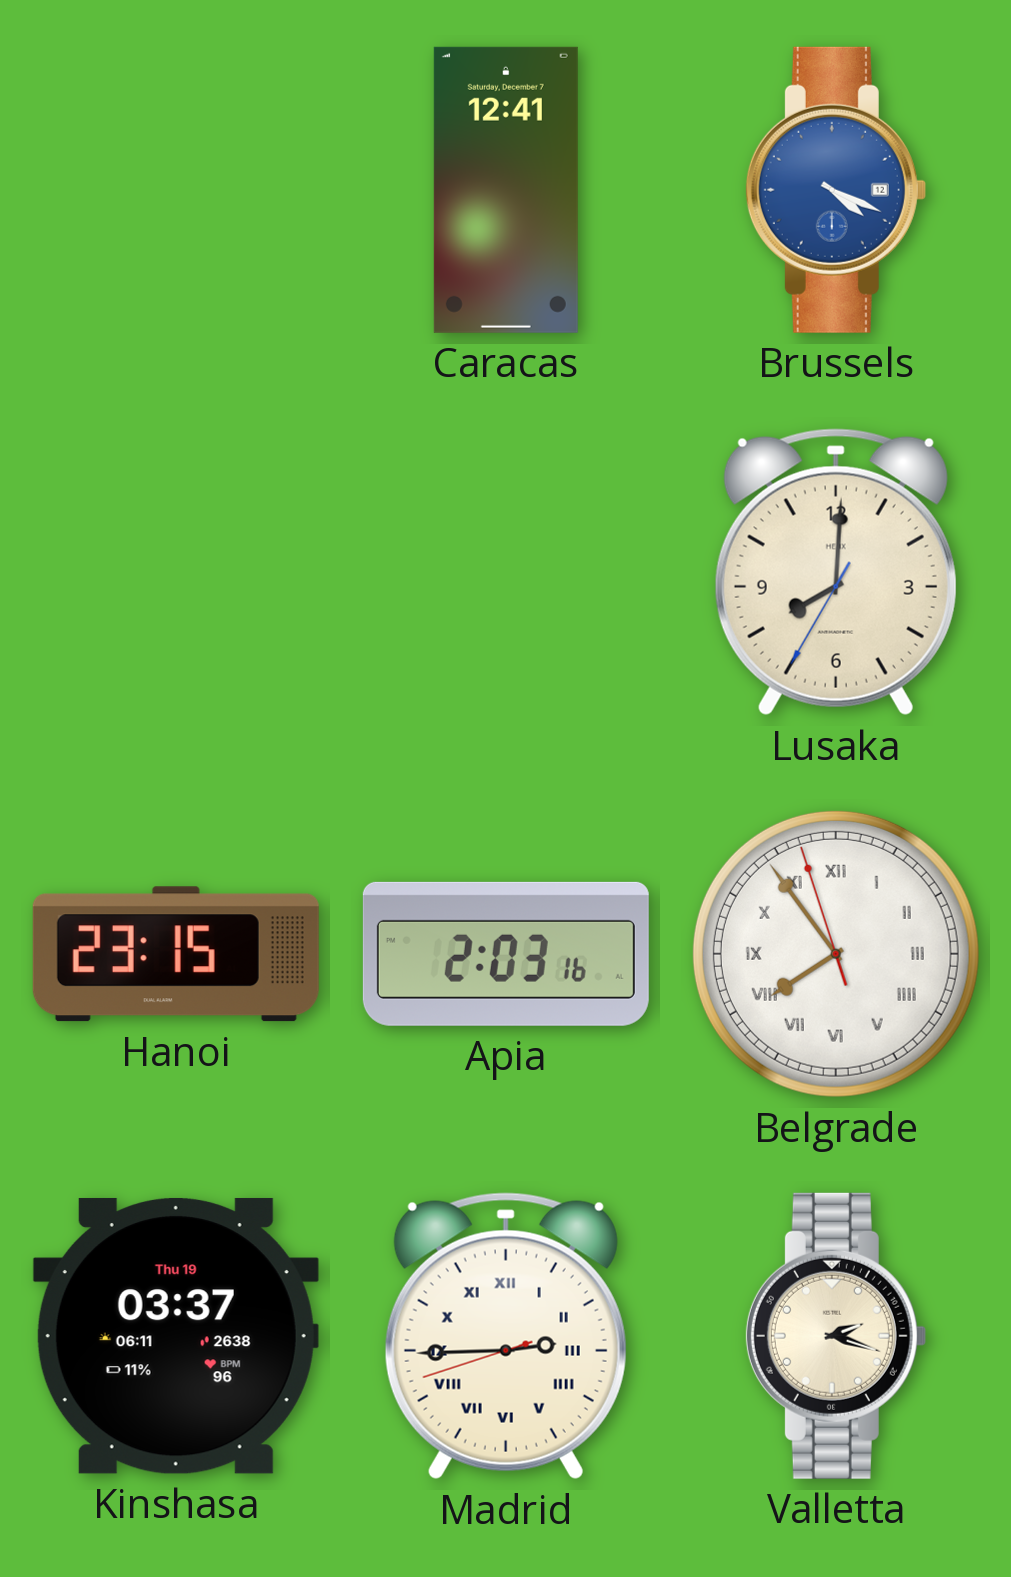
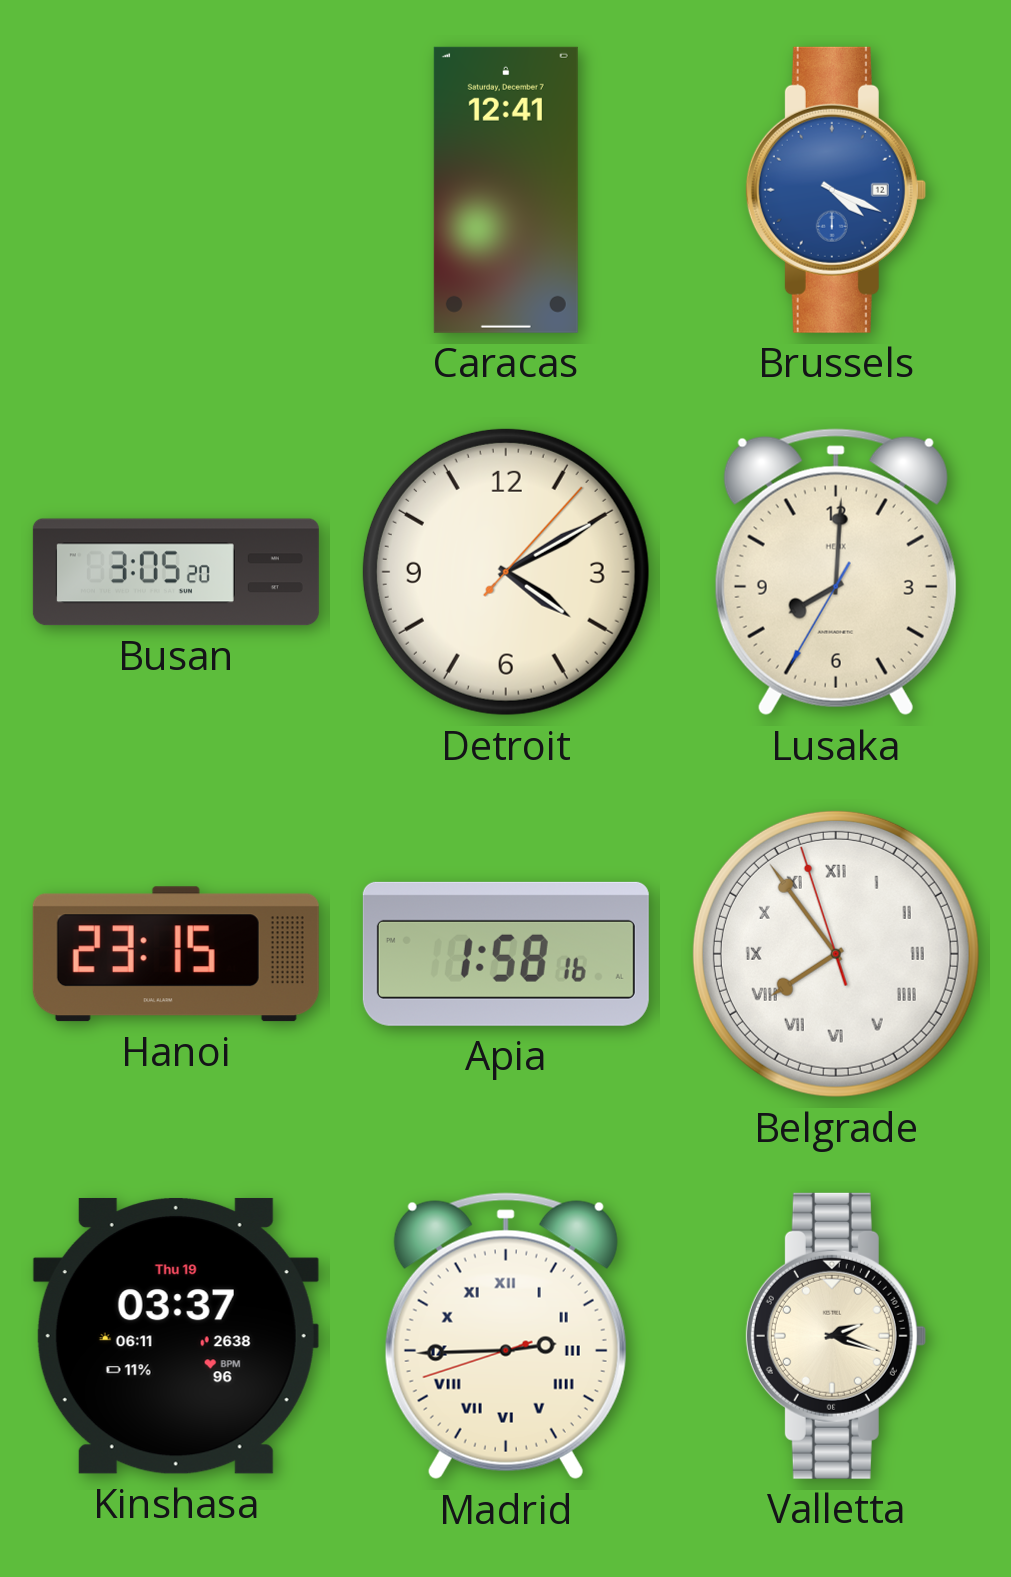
Busan: none -> 3:05 (176, 572)
Detroit: none -> 4:10 (506, 572)
Apia: 2:03 -> 1:58 (506, 954)
